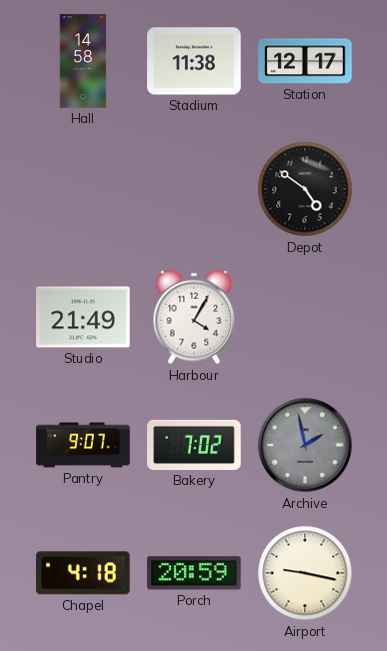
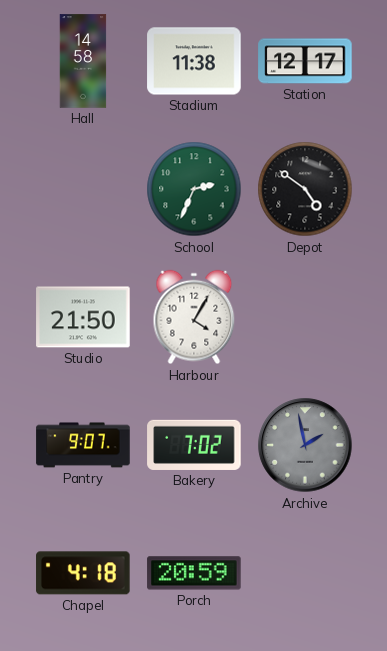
School: none -> 2:34 (194, 189)
Studio: 21:49 -> 21:50 (83, 317)
Airport: 9:17 -> none (305, 573)
